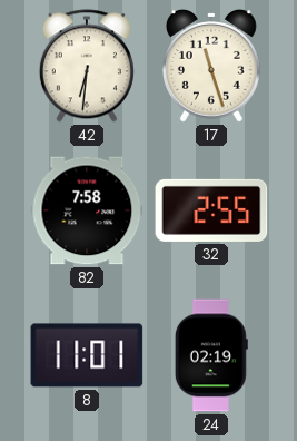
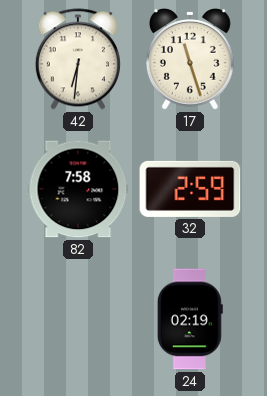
32: 2:55 -> 2:59 (190, 189)
8: 11:01 -> none (87, 355)
